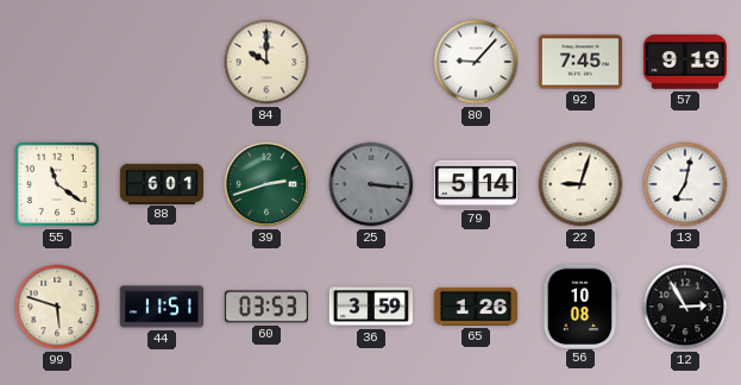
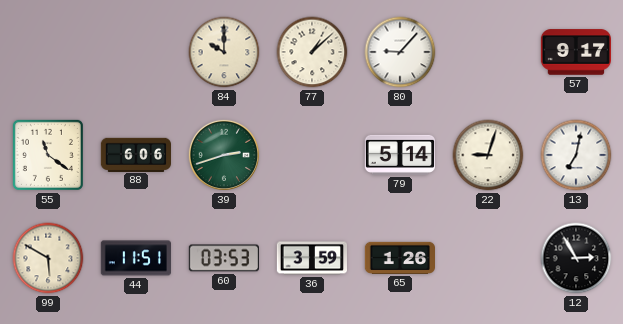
77: none -> 1:08 (312, 52)
92: 7:45 -> none (579, 62)
57: 9:19 -> 9:17 (575, 52)
88: 6:01 -> 6:06 (135, 154)
25: 3:16 -> none (371, 184)
99: 5:48 -> 5:50 (48, 258)
56: 10:08 -> none (580, 305)
